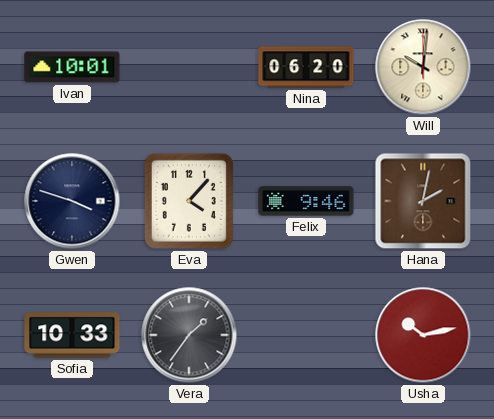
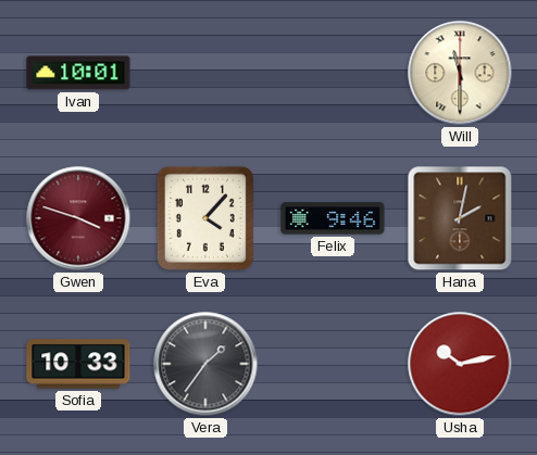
Nina: 06:20 -> none (306, 67)
Will: 10:01 -> 11:30 (460, 73)
Gwen dial: navy -> burgundy (78, 218)
